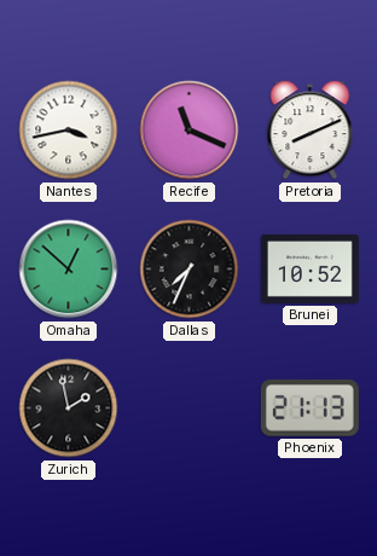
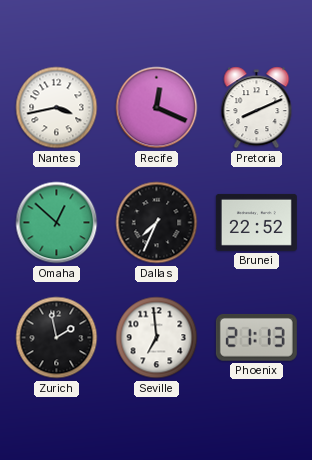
Recife: 11:19 -> 12:19 (157, 108)
Brunei: 10:52 -> 22:52 (256, 222)
Seville: none -> 6:59 (157, 338)
